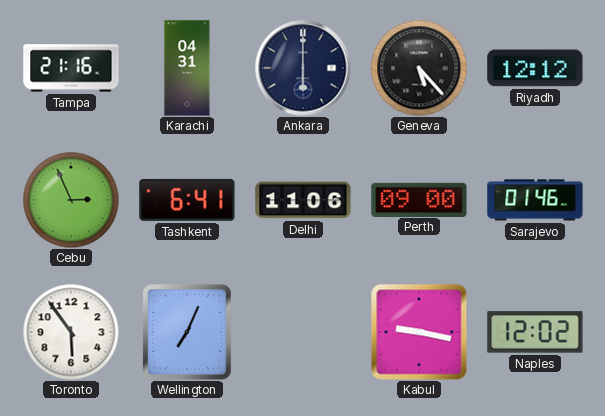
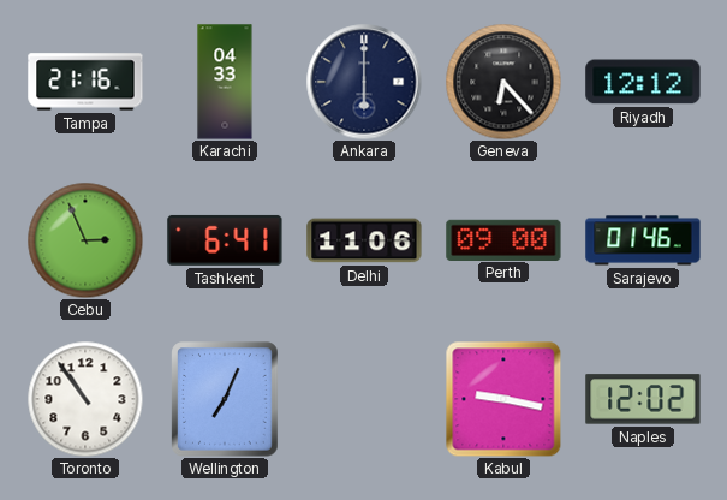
Karachi: 04:31 -> 04:33 (225, 82)
Geneva: 5:23 -> 6:23 (503, 82)
Toronto: 5:54 -> 10:54 (85, 399)
